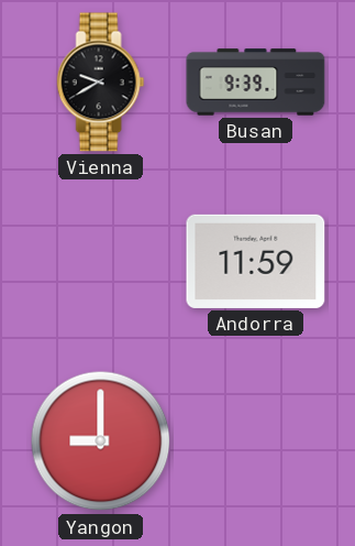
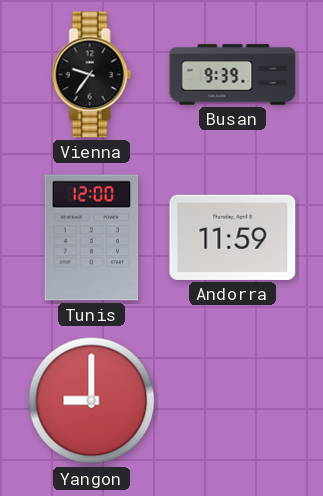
Vienna: 9:40 -> 9:36 (92, 75)
Tunis: none -> 12:00 (92, 238)
